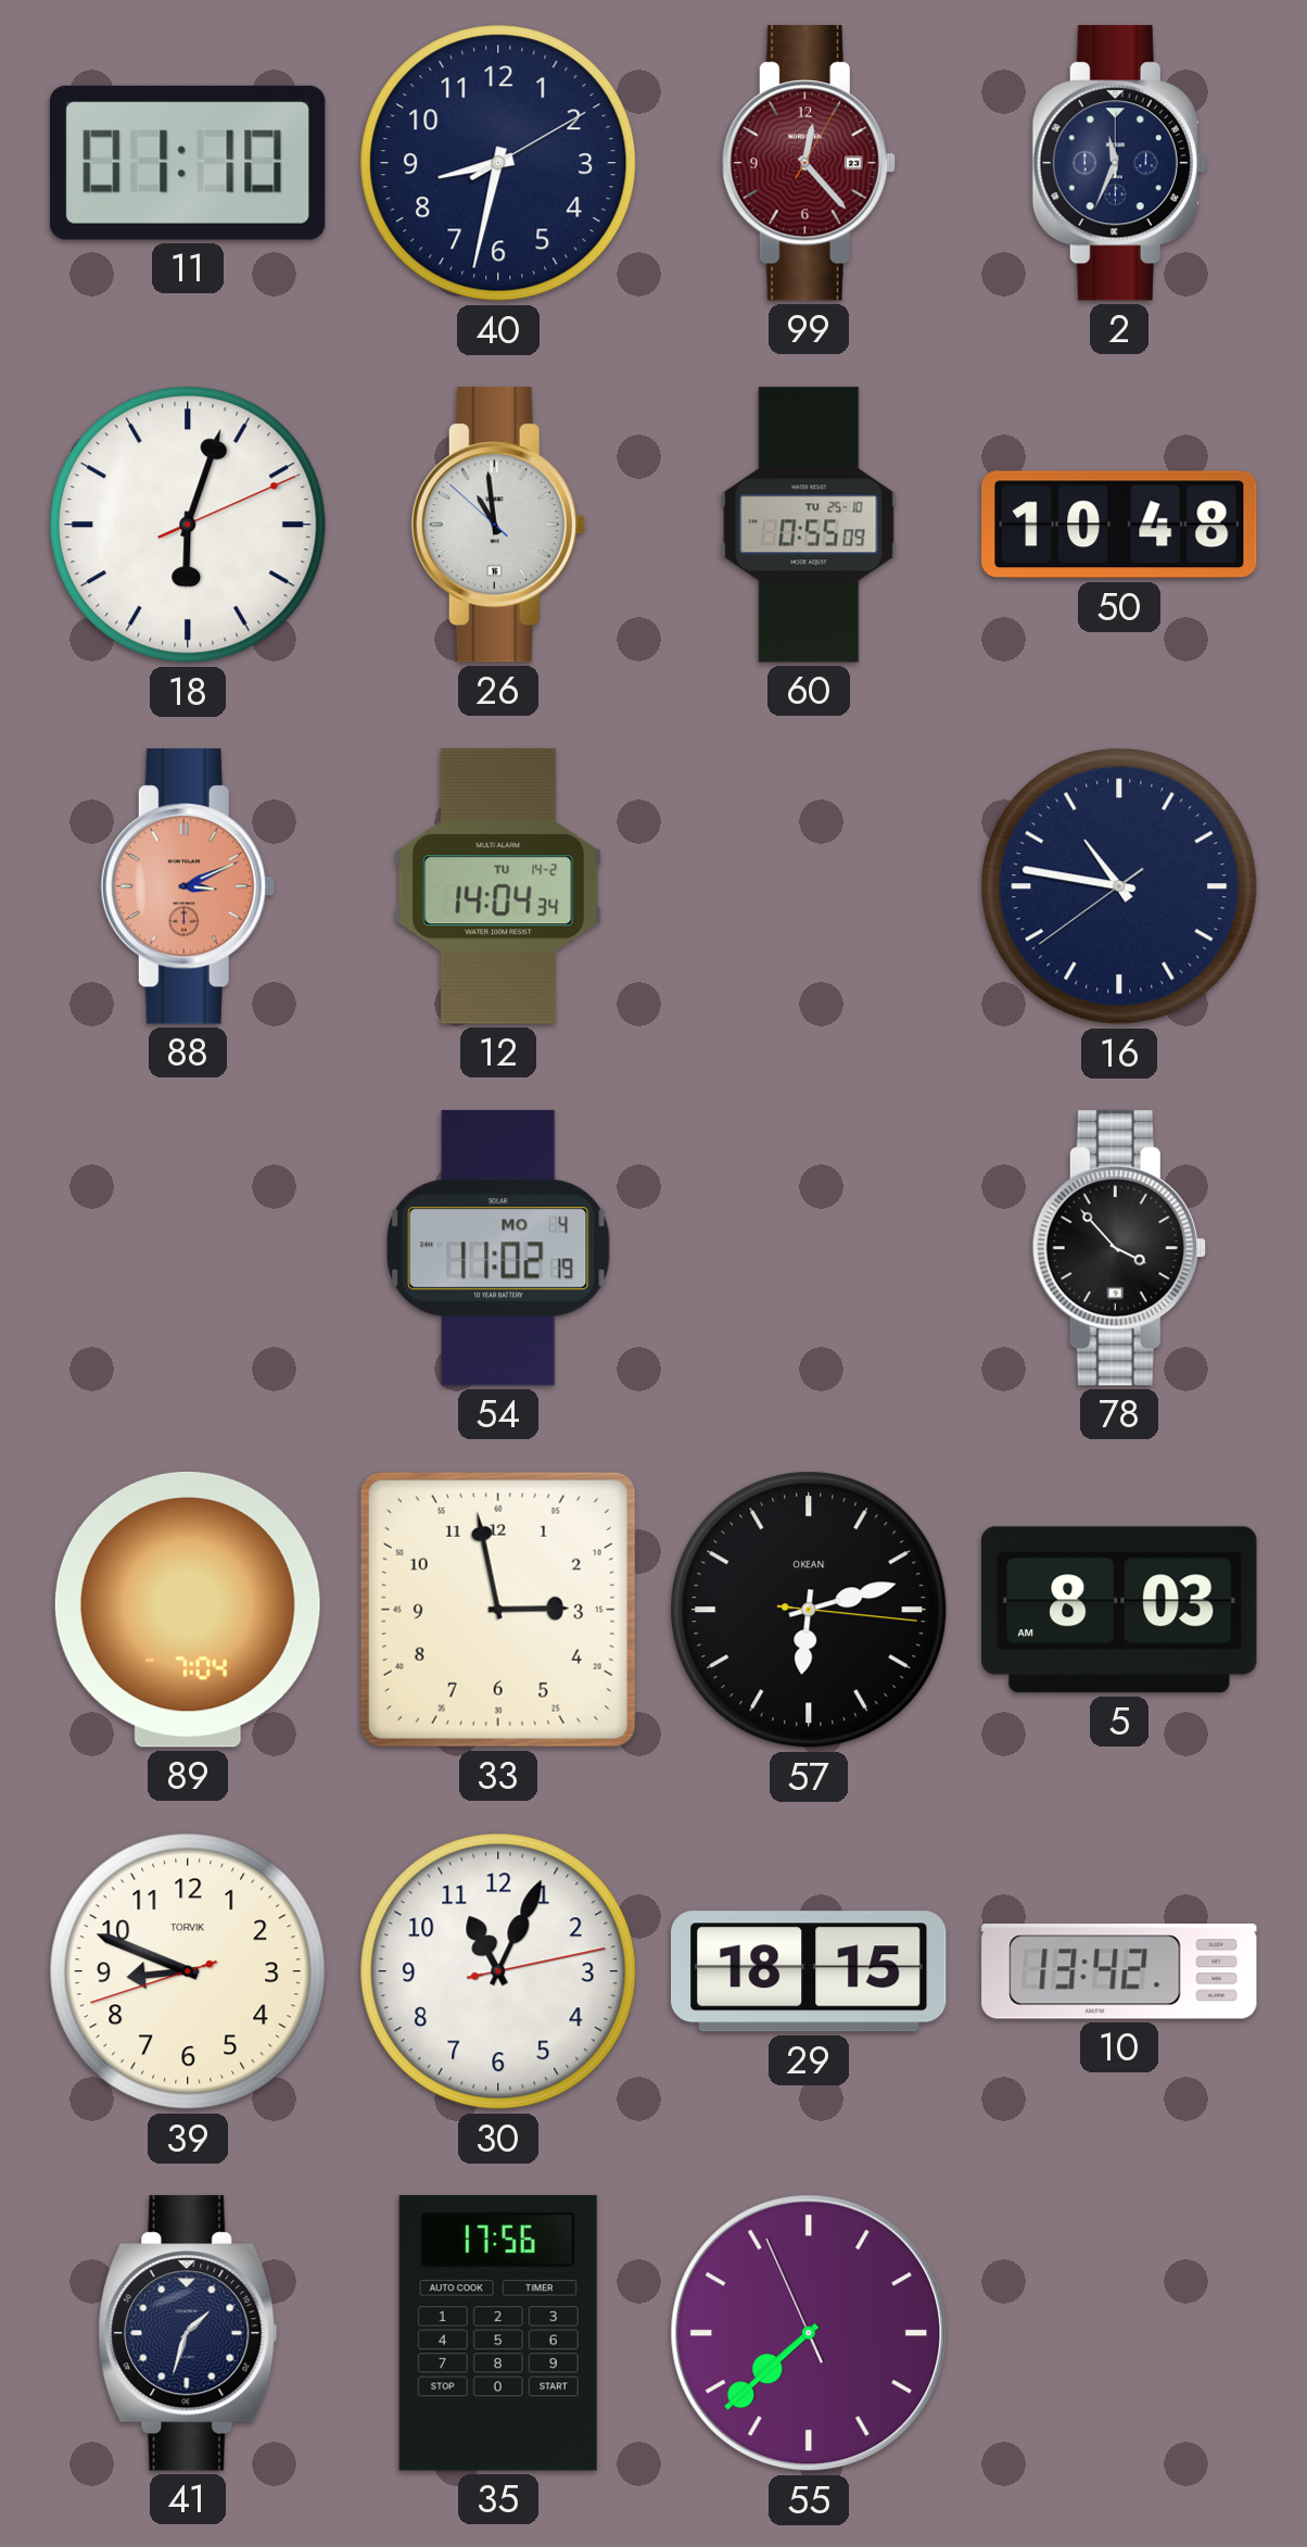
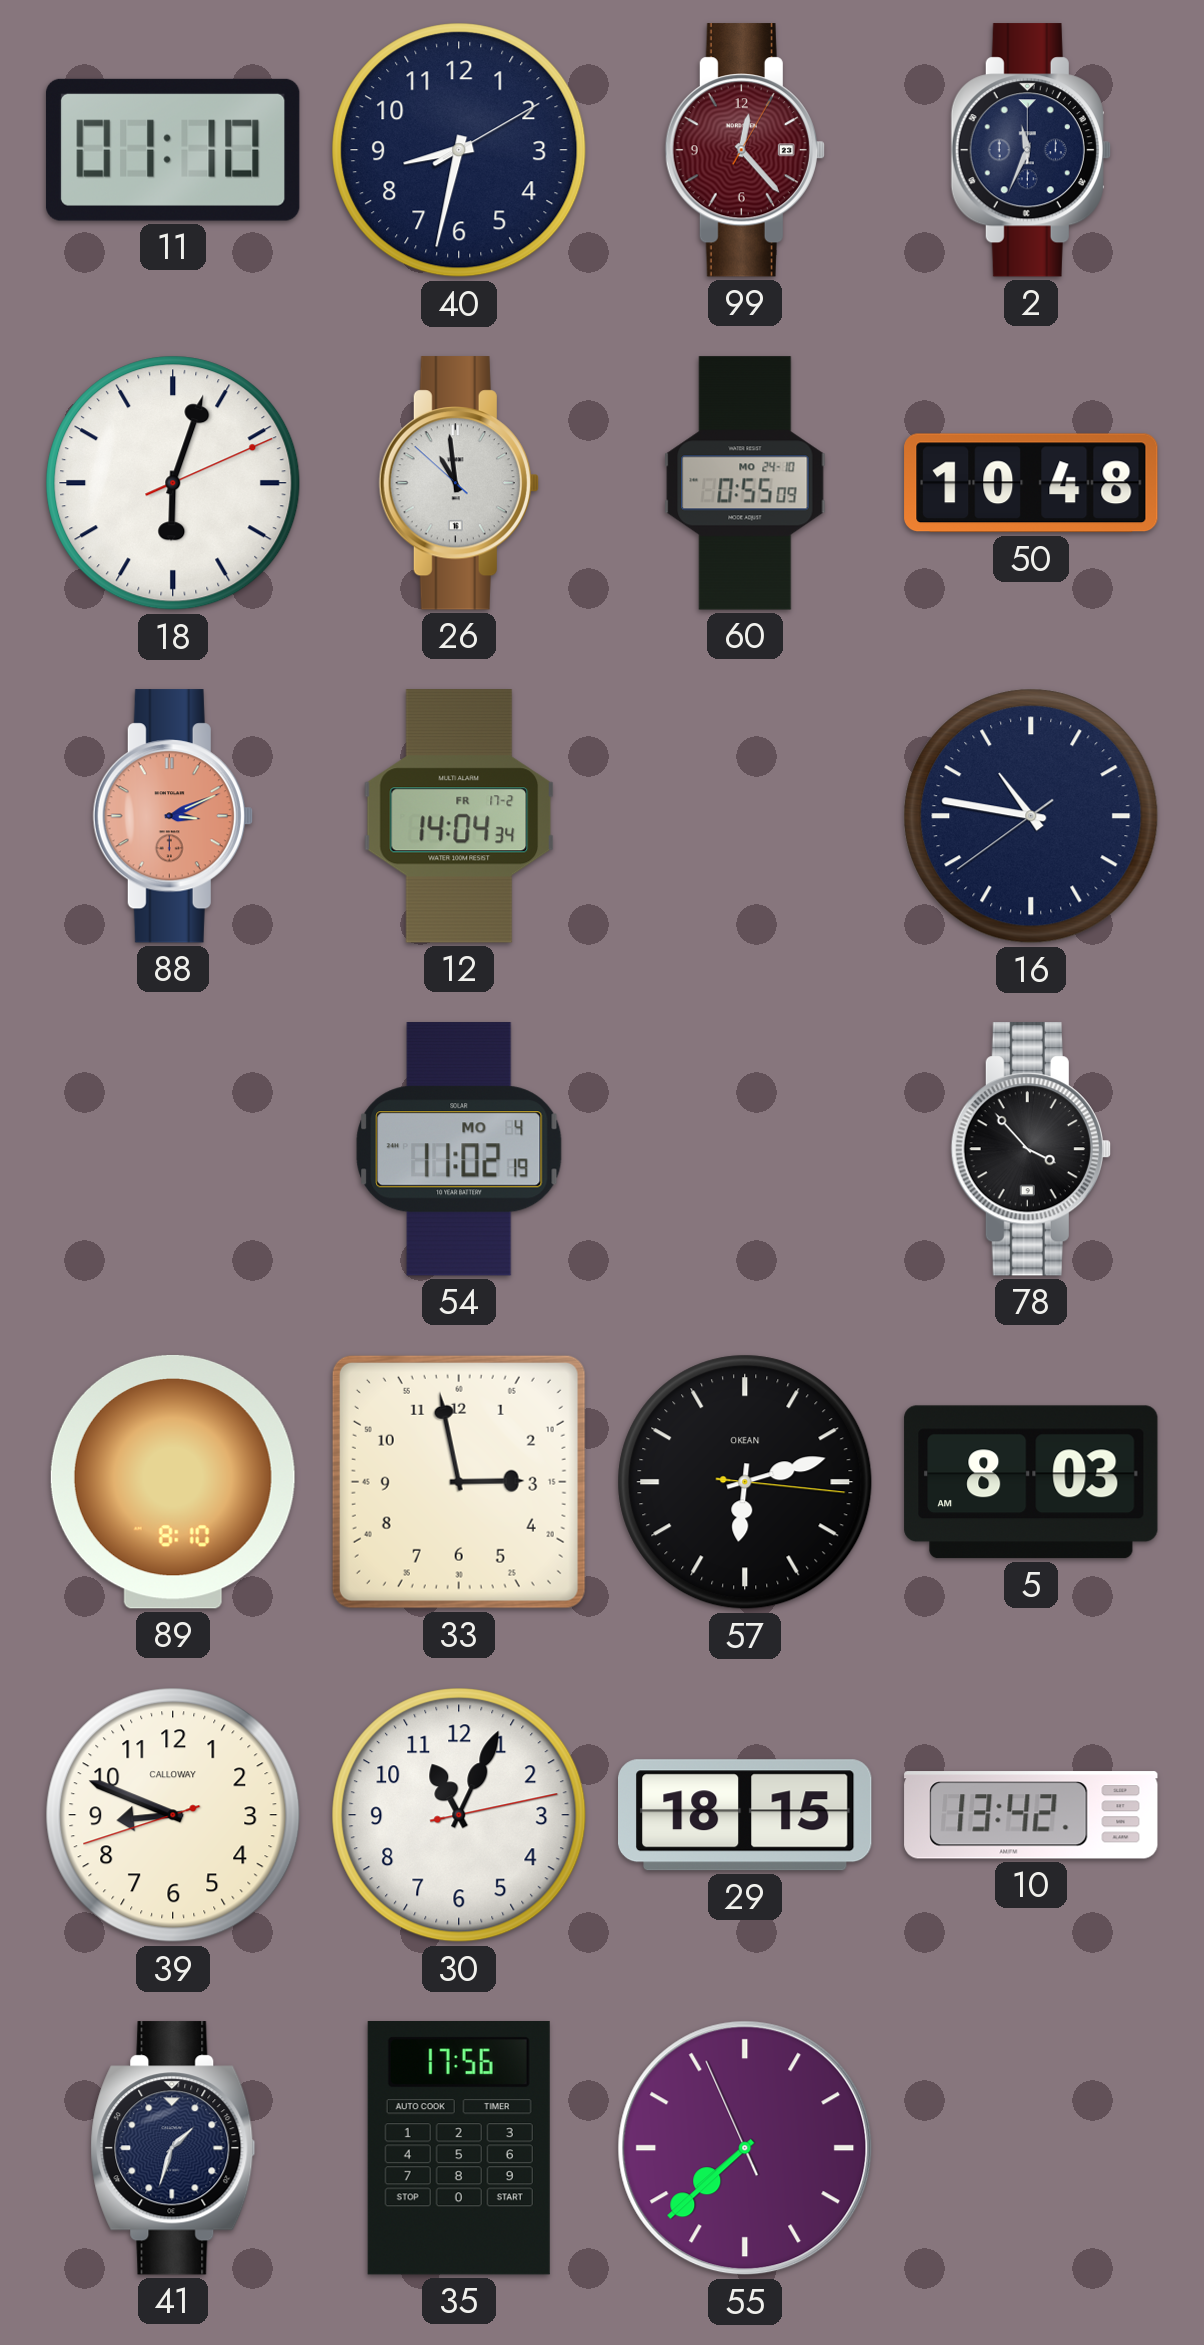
60 date: TU 25-10 -> MO 24-10 (745, 483)
12 date: TU 14-2 -> FR 17-2 (458, 816)
89: 7:04 -> 8:10 (173, 1482)
39 brand: TORVIK -> CALLOWAY (173, 1815)
